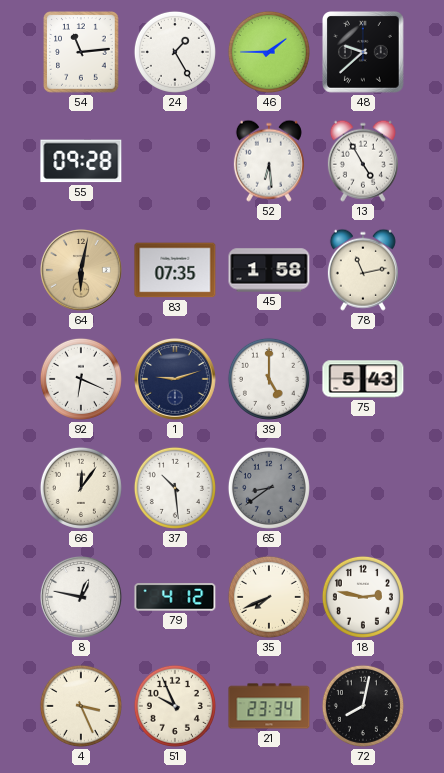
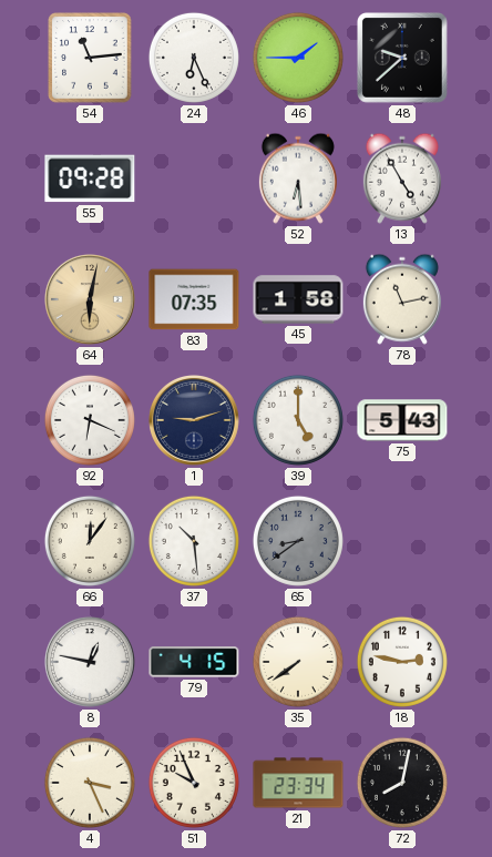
24: 1:25 -> 6:26 (194, 58)
79: 4:12 -> 4:15 (194, 662)
35: 7:41 -> 7:39 (298, 662)
